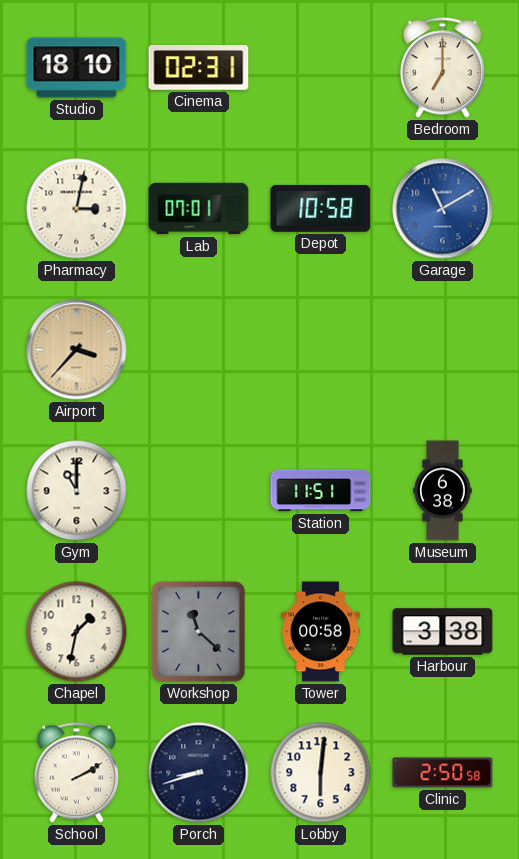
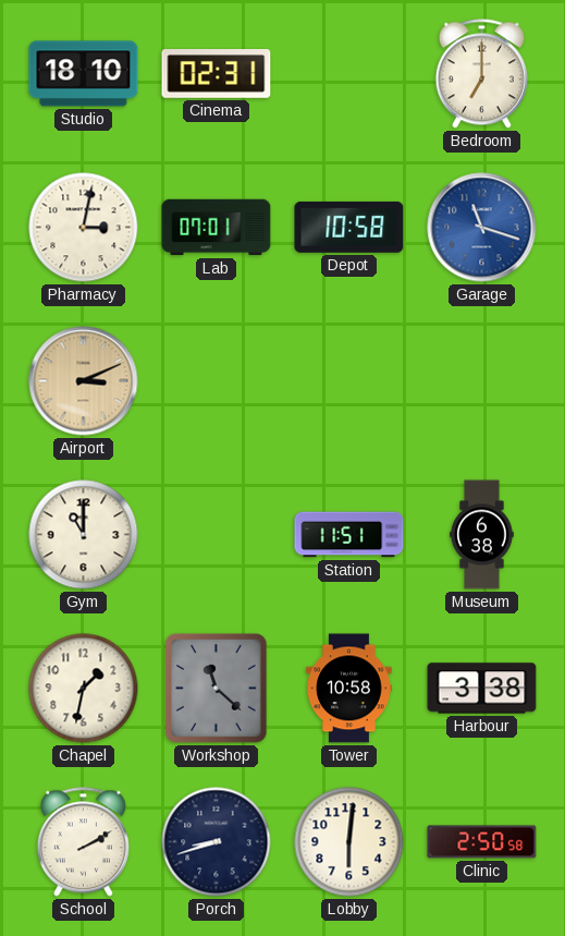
Garage: 11:10 -> 11:18 (482, 228)
Airport: 3:37 -> 3:11 (84, 381)
Tower: 00:58 -> 10:58 (349, 689)
